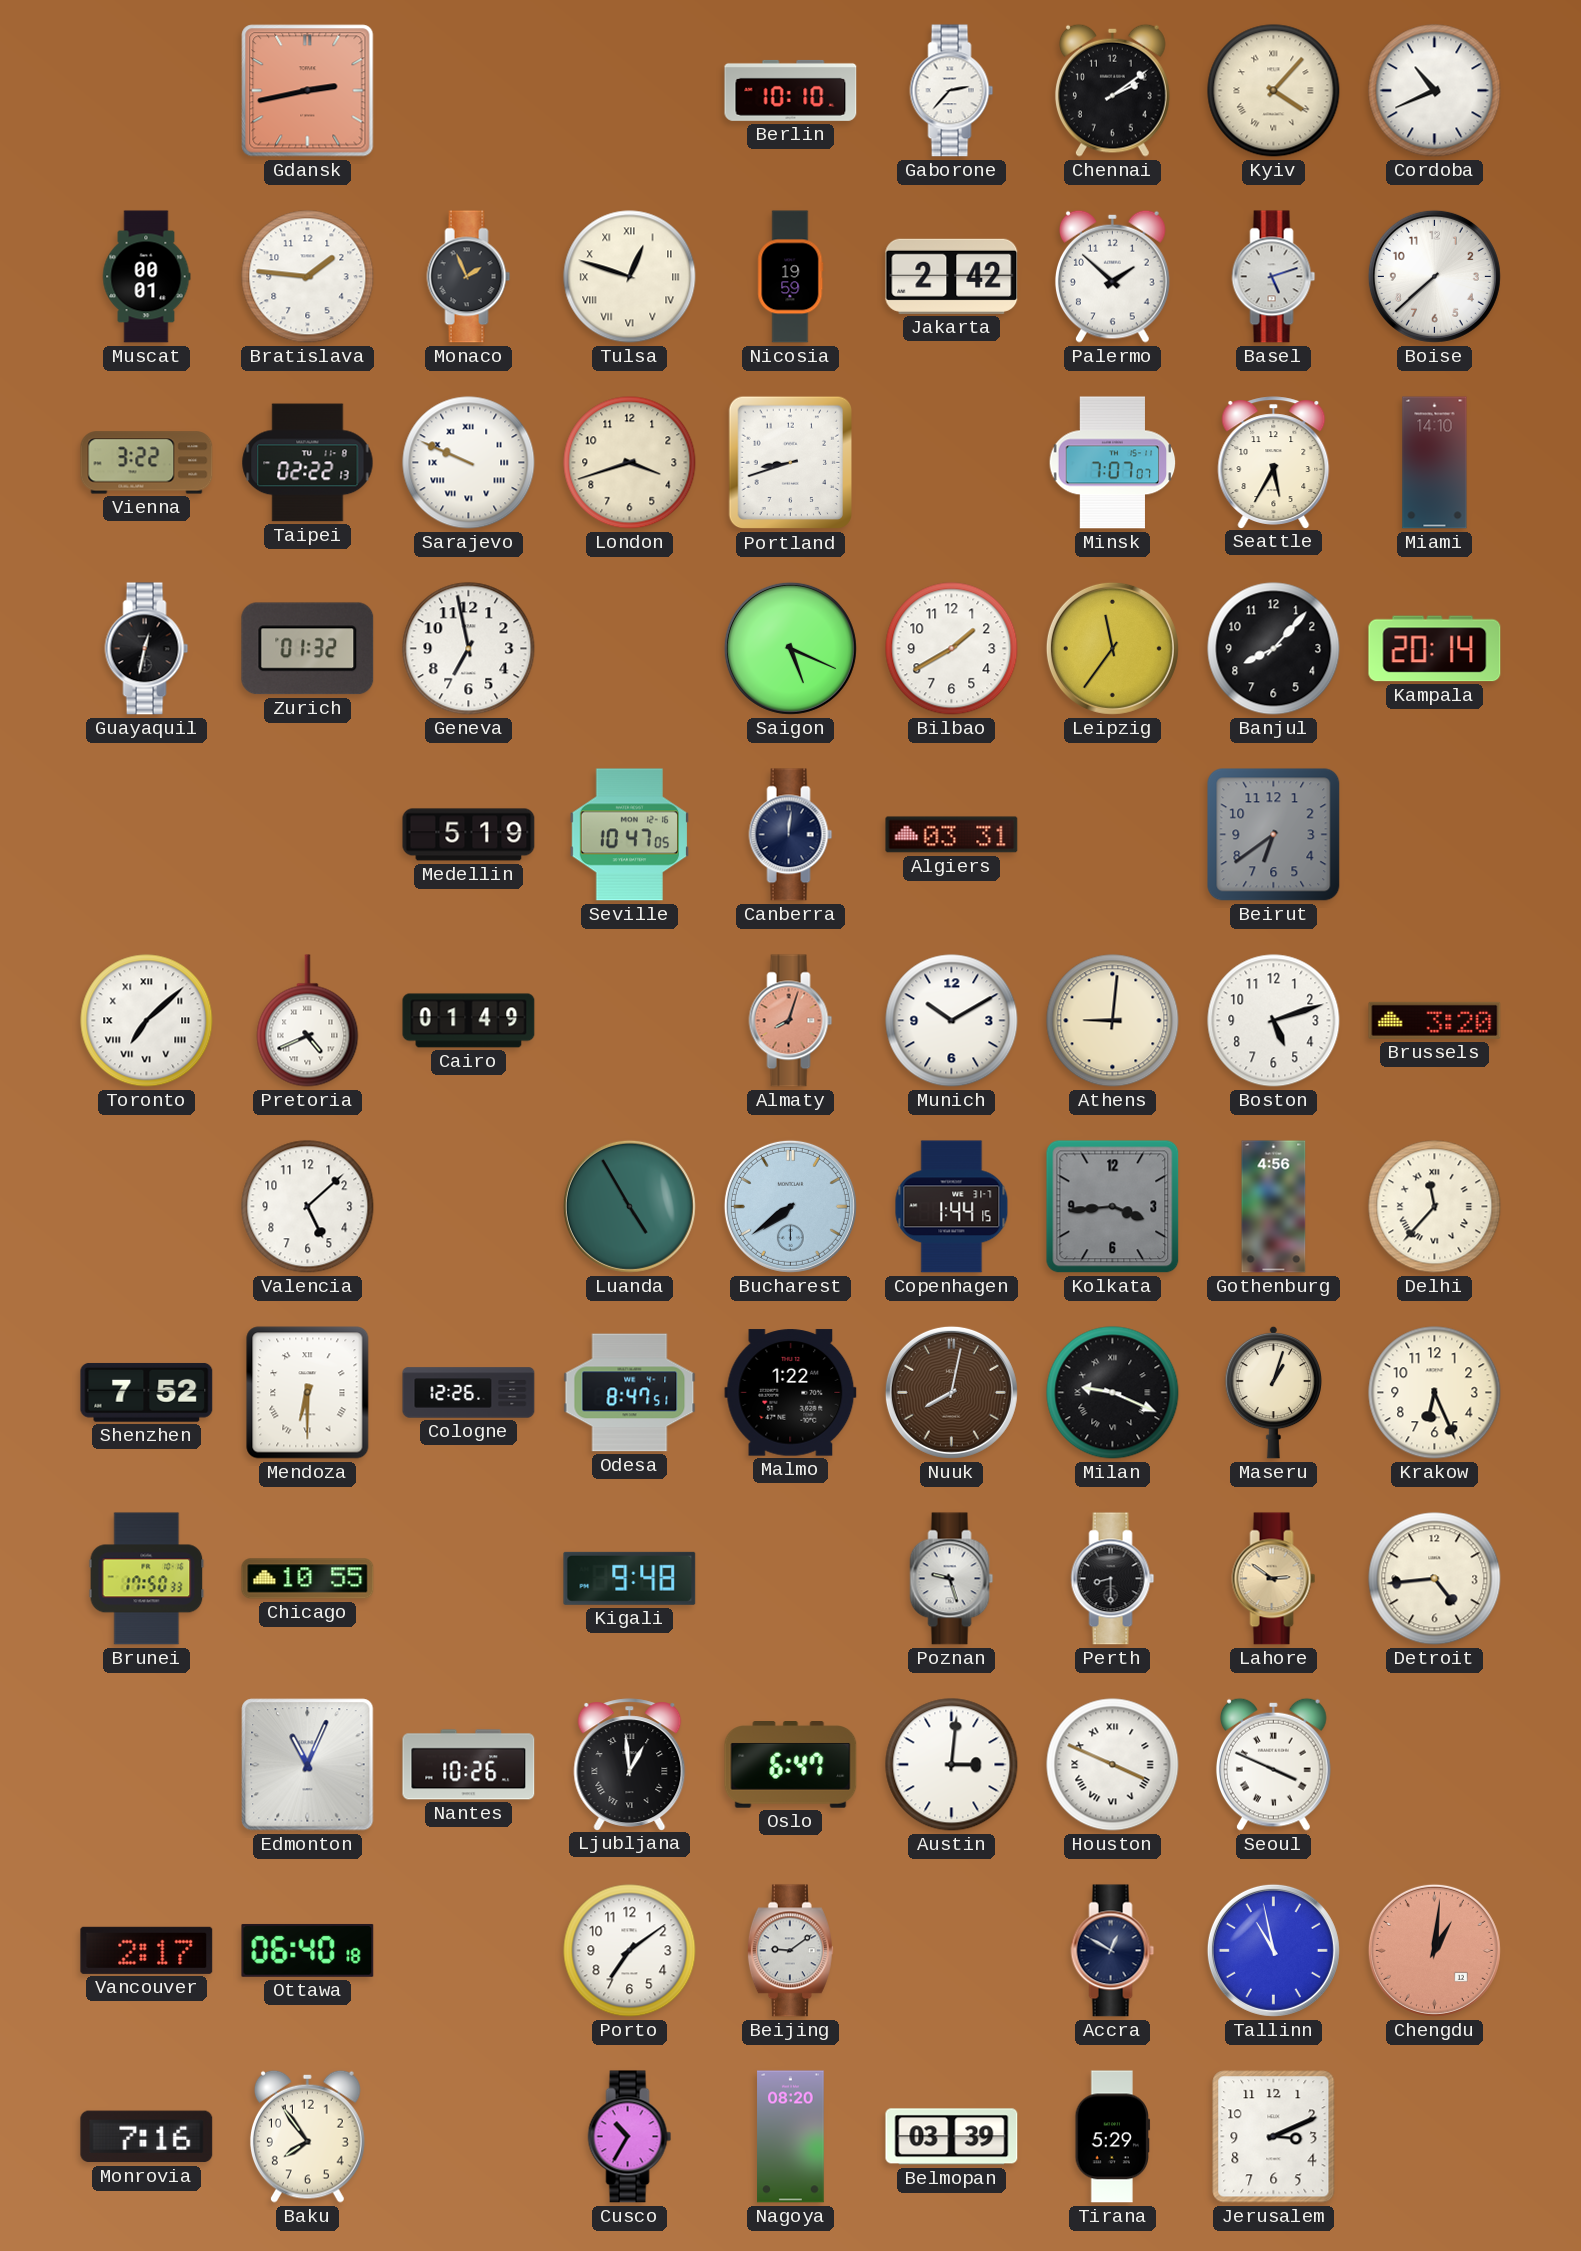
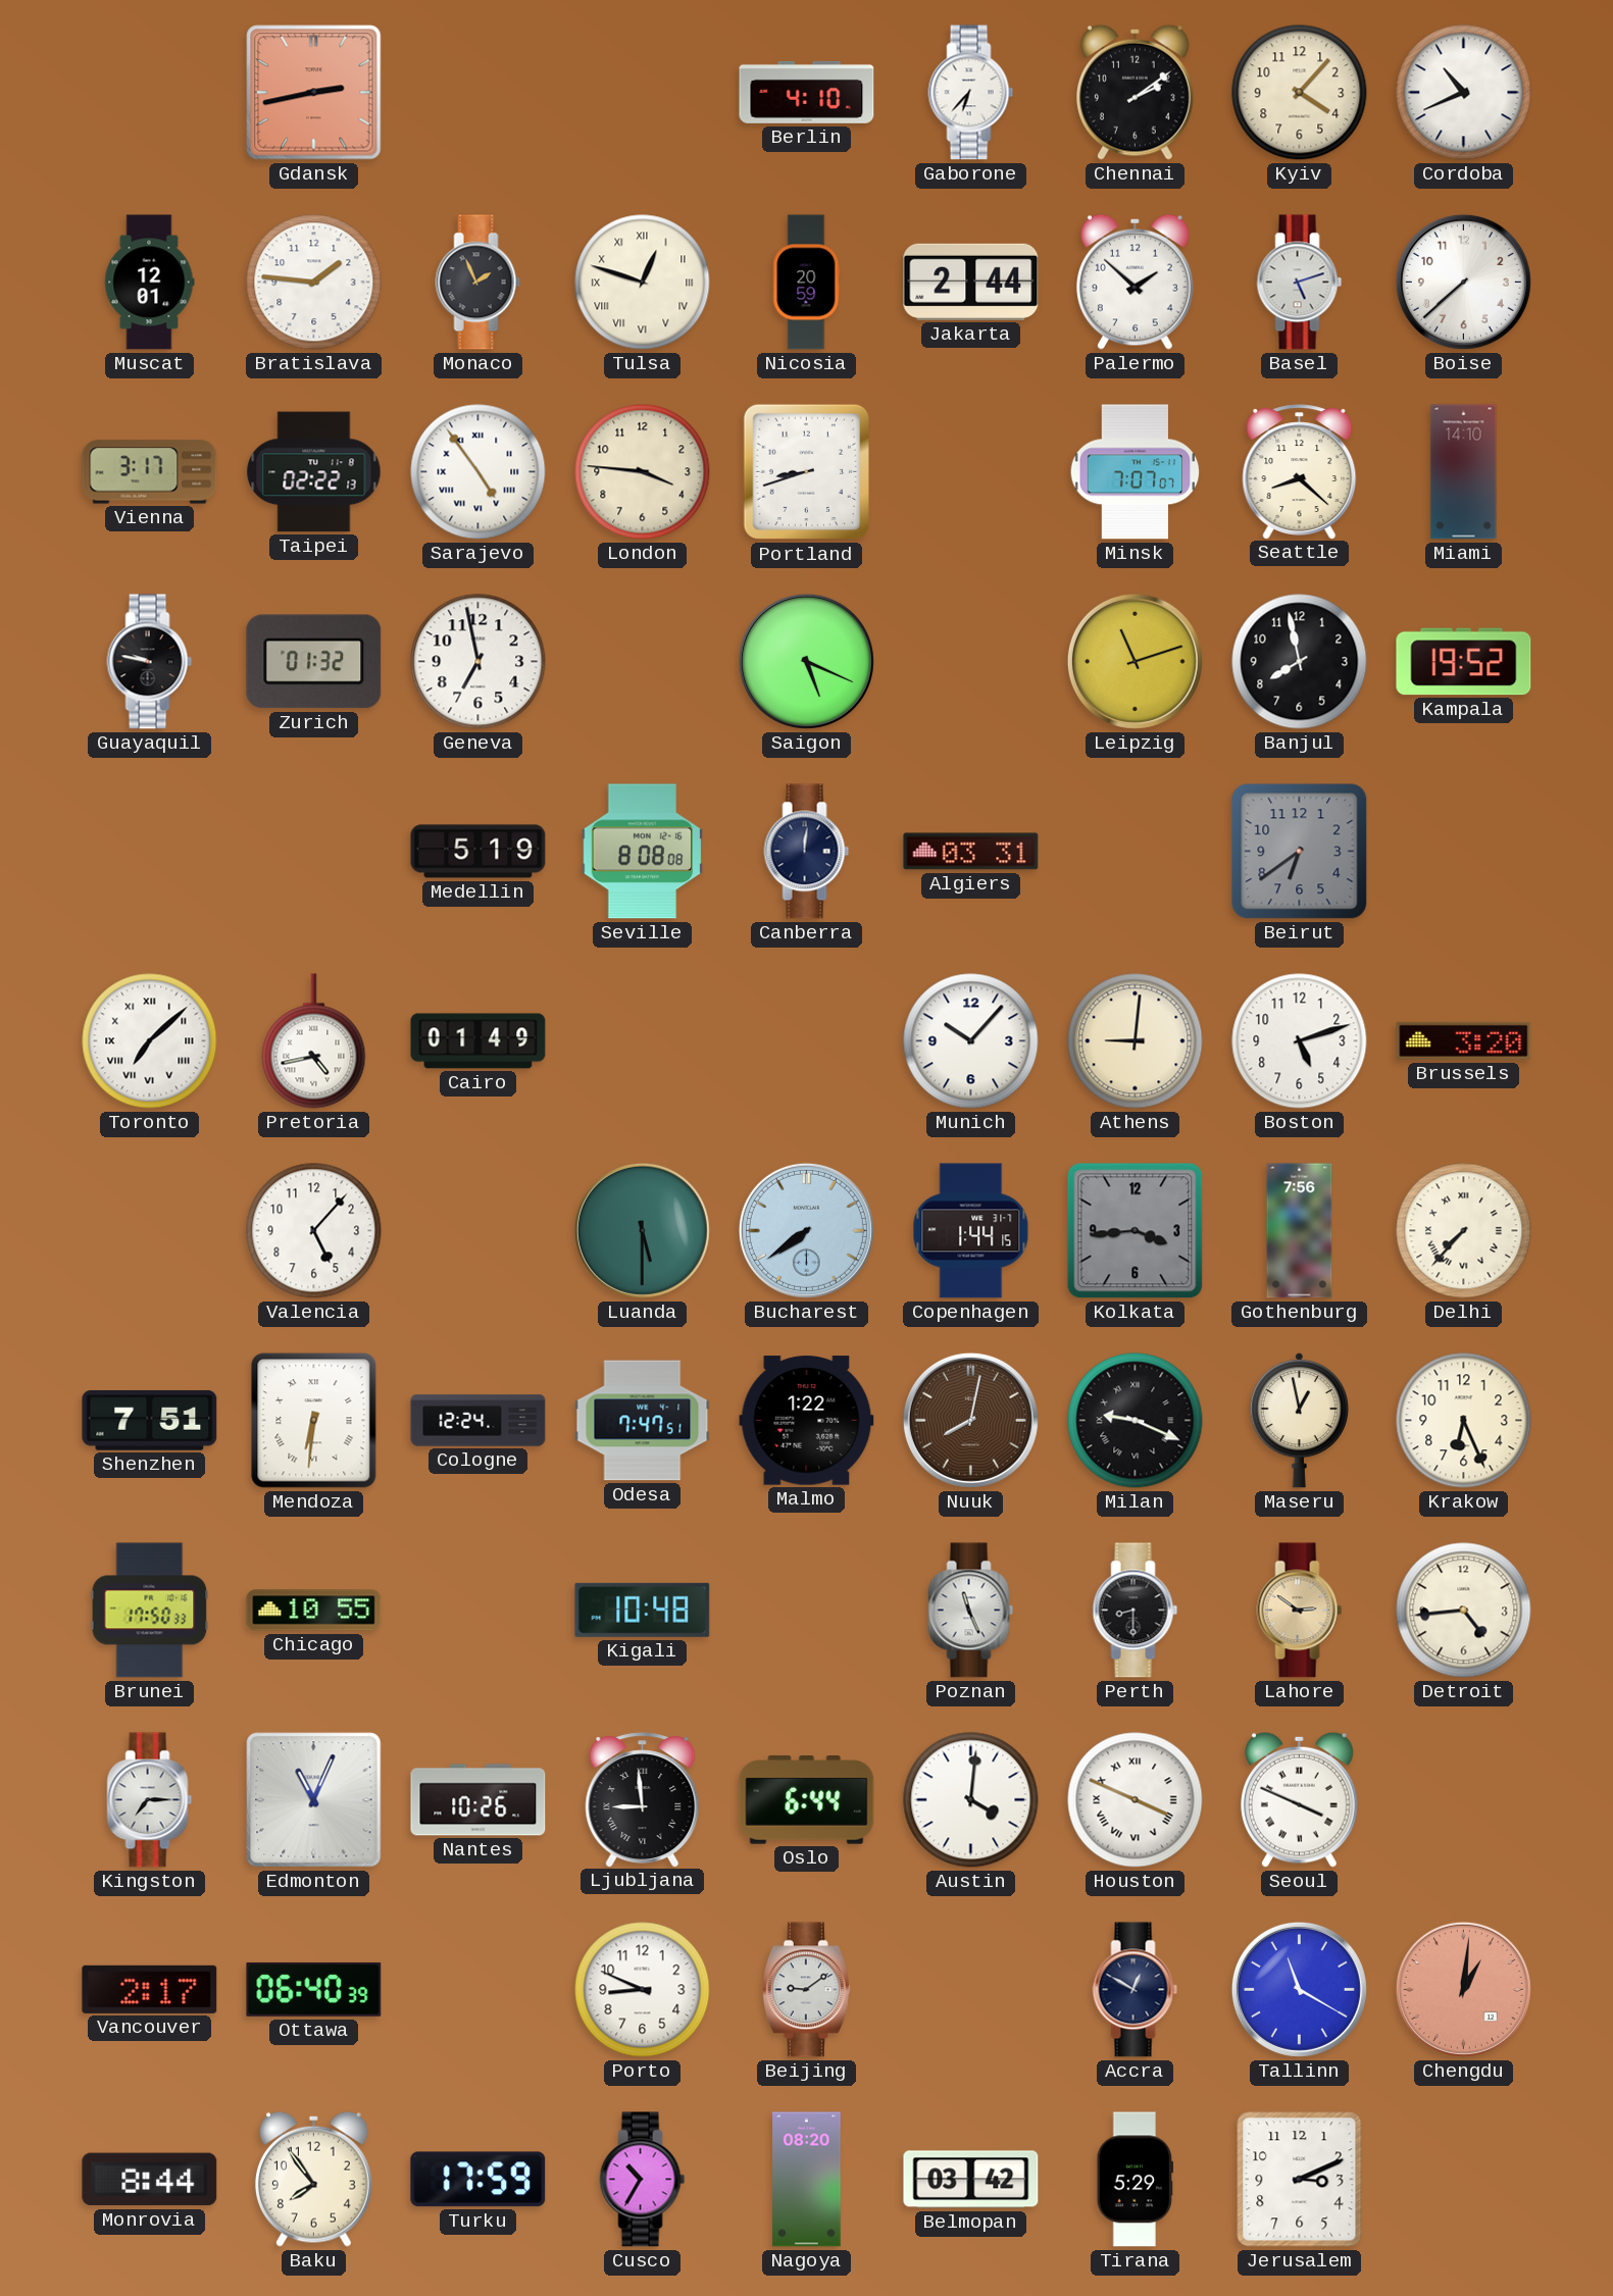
Berlin: 10:10 -> 4:10 (807, 92)
Gaborone: 2:37 -> 6:37 (971, 93)
Kyiv numerals: Roman -> Arabic (1300, 93)
Muscat: 00:01 -> 12:01 (149, 283)
Nicosia: 19:59 -> 20:59 (807, 283)
Jakarta: 2:42 -> 2:44 (971, 282)
Vienna: 3:22 -> 3:17 (150, 472)
Sarajevo: 9:49 -> 4:54 (478, 472)
London: 3:42 -> 3:46 (643, 472)
Seattle: 5:35 -> 8:22 (1300, 471)
Guayaquil: 12:32 -> 9:47 (150, 662)
Bilbao: 1:40 -> none (952, 649)
Leipzig: 11:36 -> 11:12 (1135, 661)
Banjul: 8:07 -> 7:58 (1300, 662)
Kampala: 20:14 -> 19:52 (1464, 662)
Seville: 10:47 -> 8:08 (642, 852)
Pretoria: 4:41 -> 4:43 (314, 1041)
Almaty: 8:03 -> none (791, 1021)
Munich: 10:10 -> 10:07 (971, 1041)
Valencia: 5:08 -> 5:07 (314, 1231)
Luanda: 4:55 -> 5:30 (642, 1230)
Gothenburg: 4:56 -> 7:56 (1300, 1231)
Delhi: 11:37 -> 7:37 (1464, 1231)
Shenzhen: 7:52 -> 7:51 (150, 1420)
Mendoza: 6:30 -> 6:31 (314, 1421)
Cologne: 12:26 -> 12:24 (478, 1421)
Odesa: 8:47 -> 7:47 (643, 1421)
Maseru: 1:03 -> 12:58 (1299, 1420)
Kigali: 9:48 -> 10:48 (643, 1610)
Poznan: 9:27 -> 11:26 (971, 1611)
Kingston: none -> 7:15 (150, 1800)
Ljubljana: 12:59 -> 8:59 (643, 1799)
Oslo: 6:47 -> 6:44 (807, 1800)
Austin: 3:01 -> 4:01 (971, 1800)
Ottawa: 06:40:18 -> 06:40:39 (314, 1989)
Porto: 7:09 -> 8:49 (643, 1990)
Tallinn: 10:58 -> 11:20 (1299, 1989)
Monrovia: 7:16 -> 8:44 (150, 2180)
Turku: none -> 17:59 (478, 2180)
Belmopan: 03:39 -> 03:42 (971, 2180)
